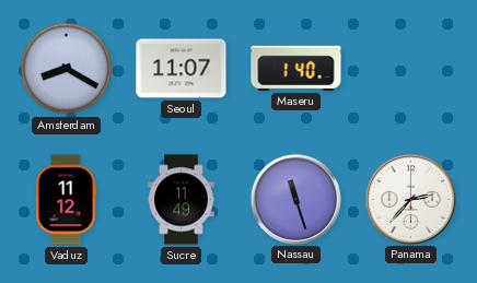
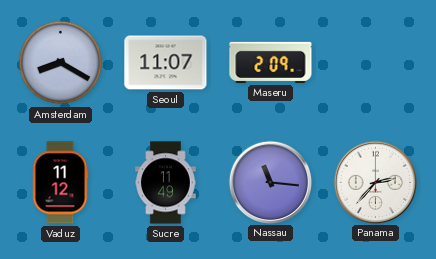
Maseru: 1:40 -> 2:09 (271, 62)
Nassau: 11:27 -> 11:16 (270, 182)
